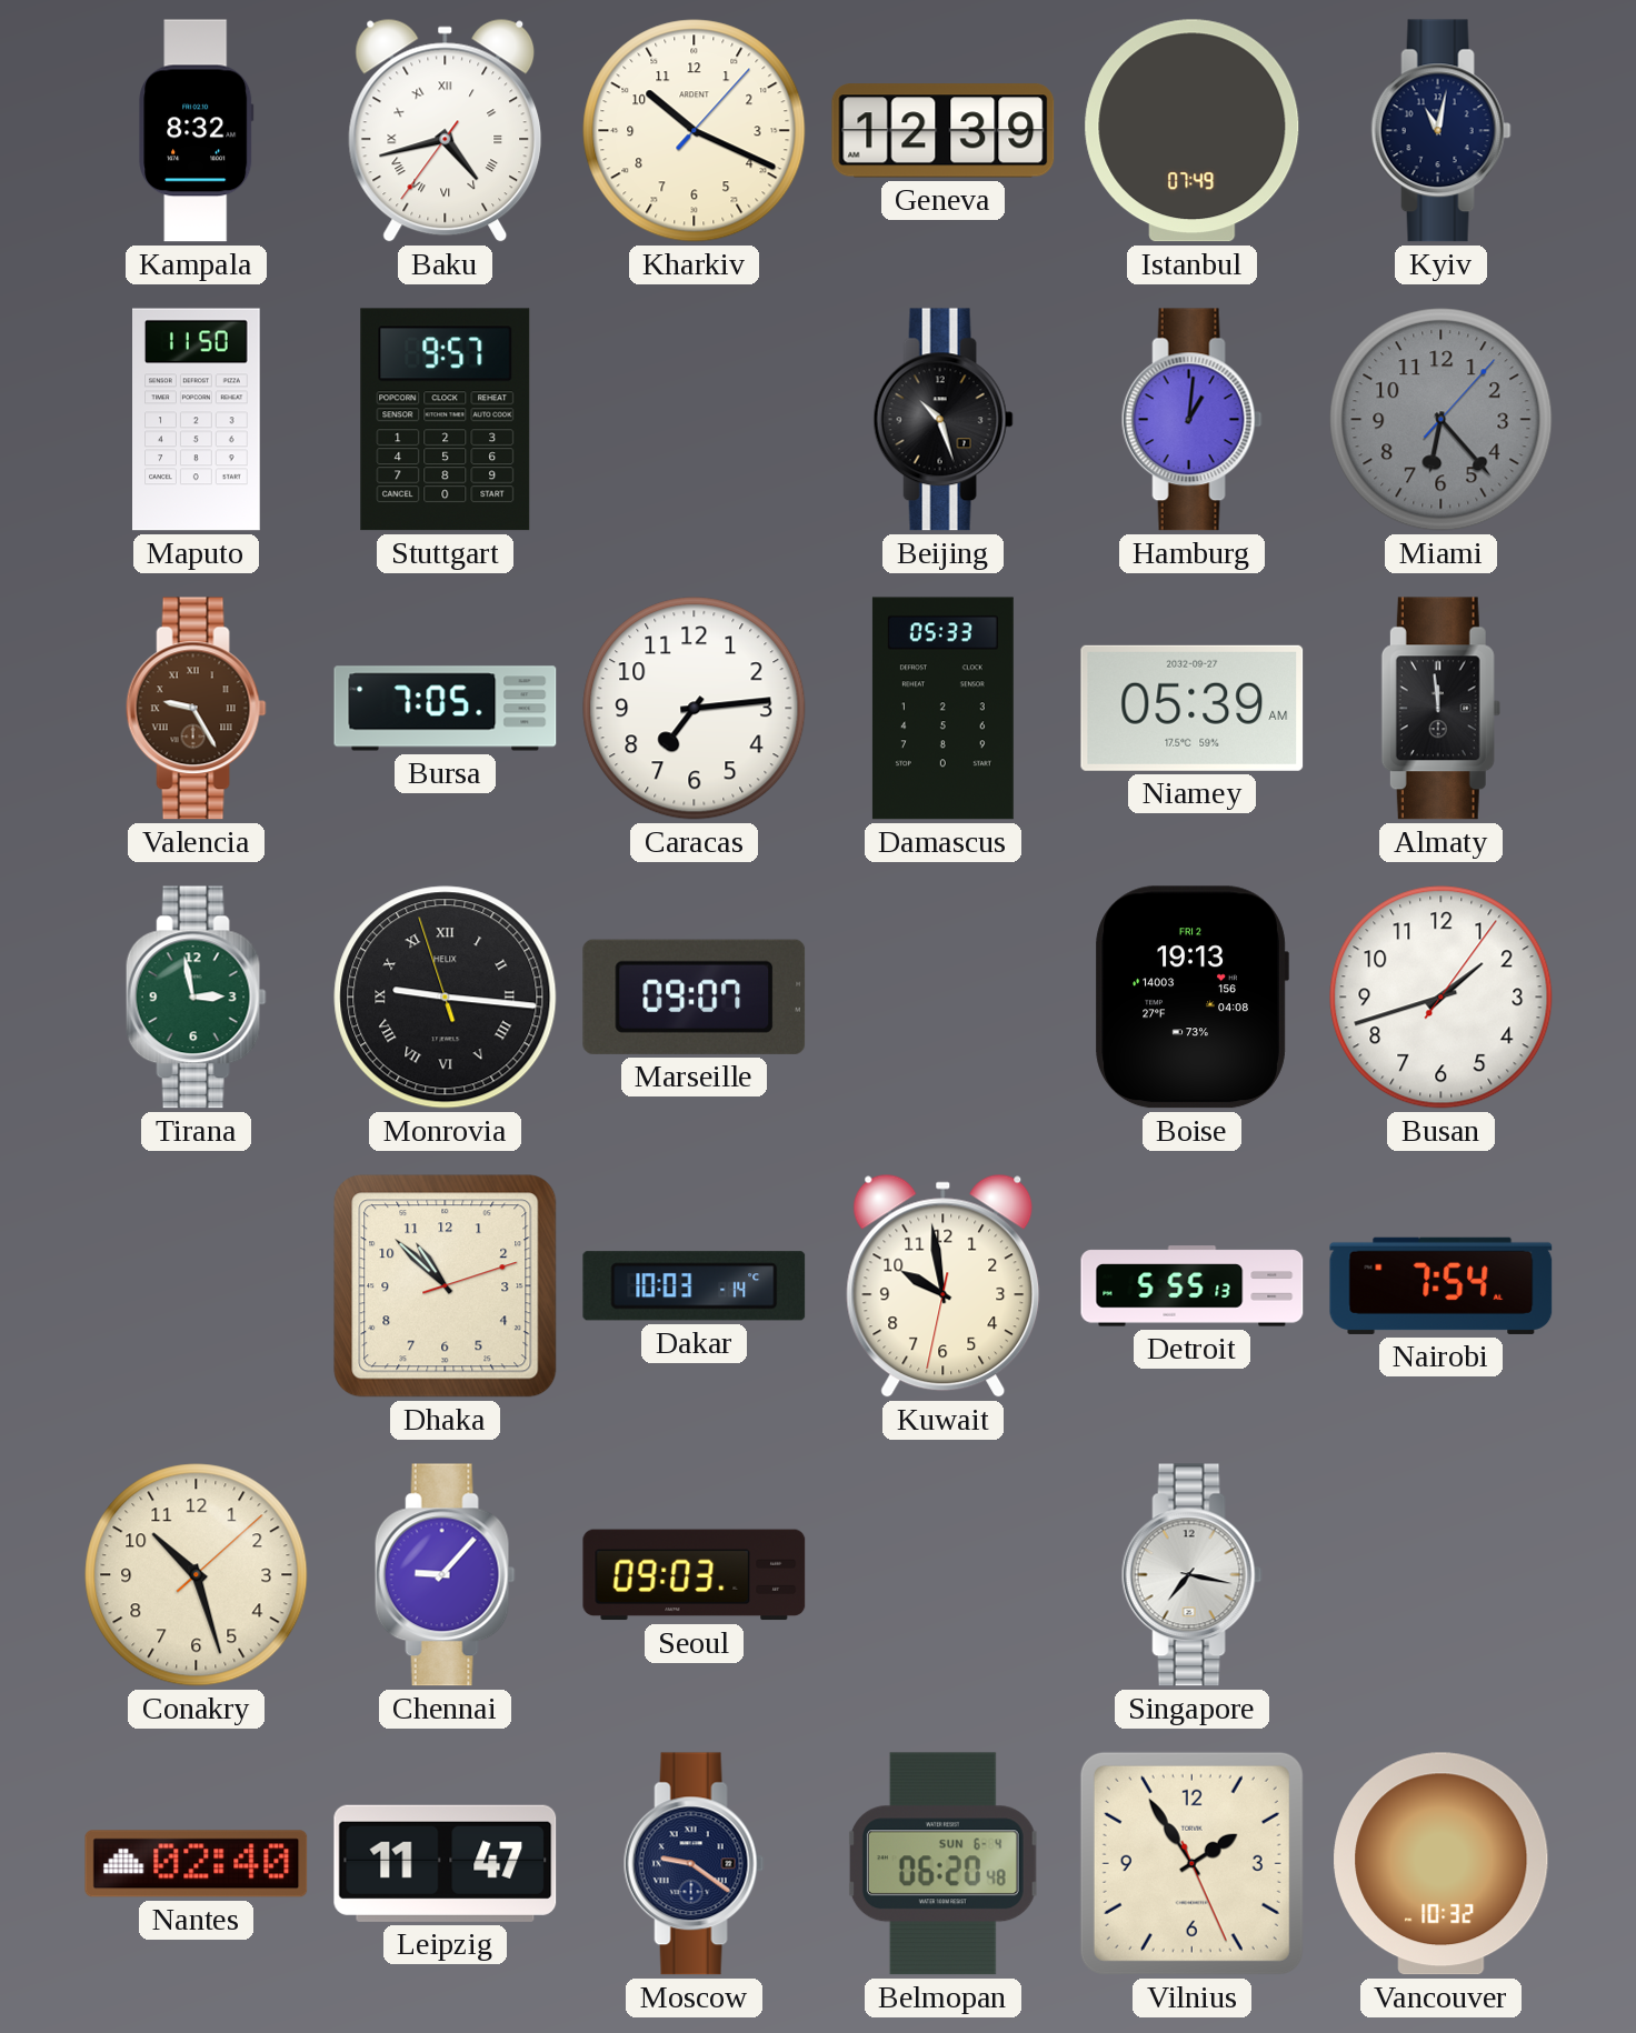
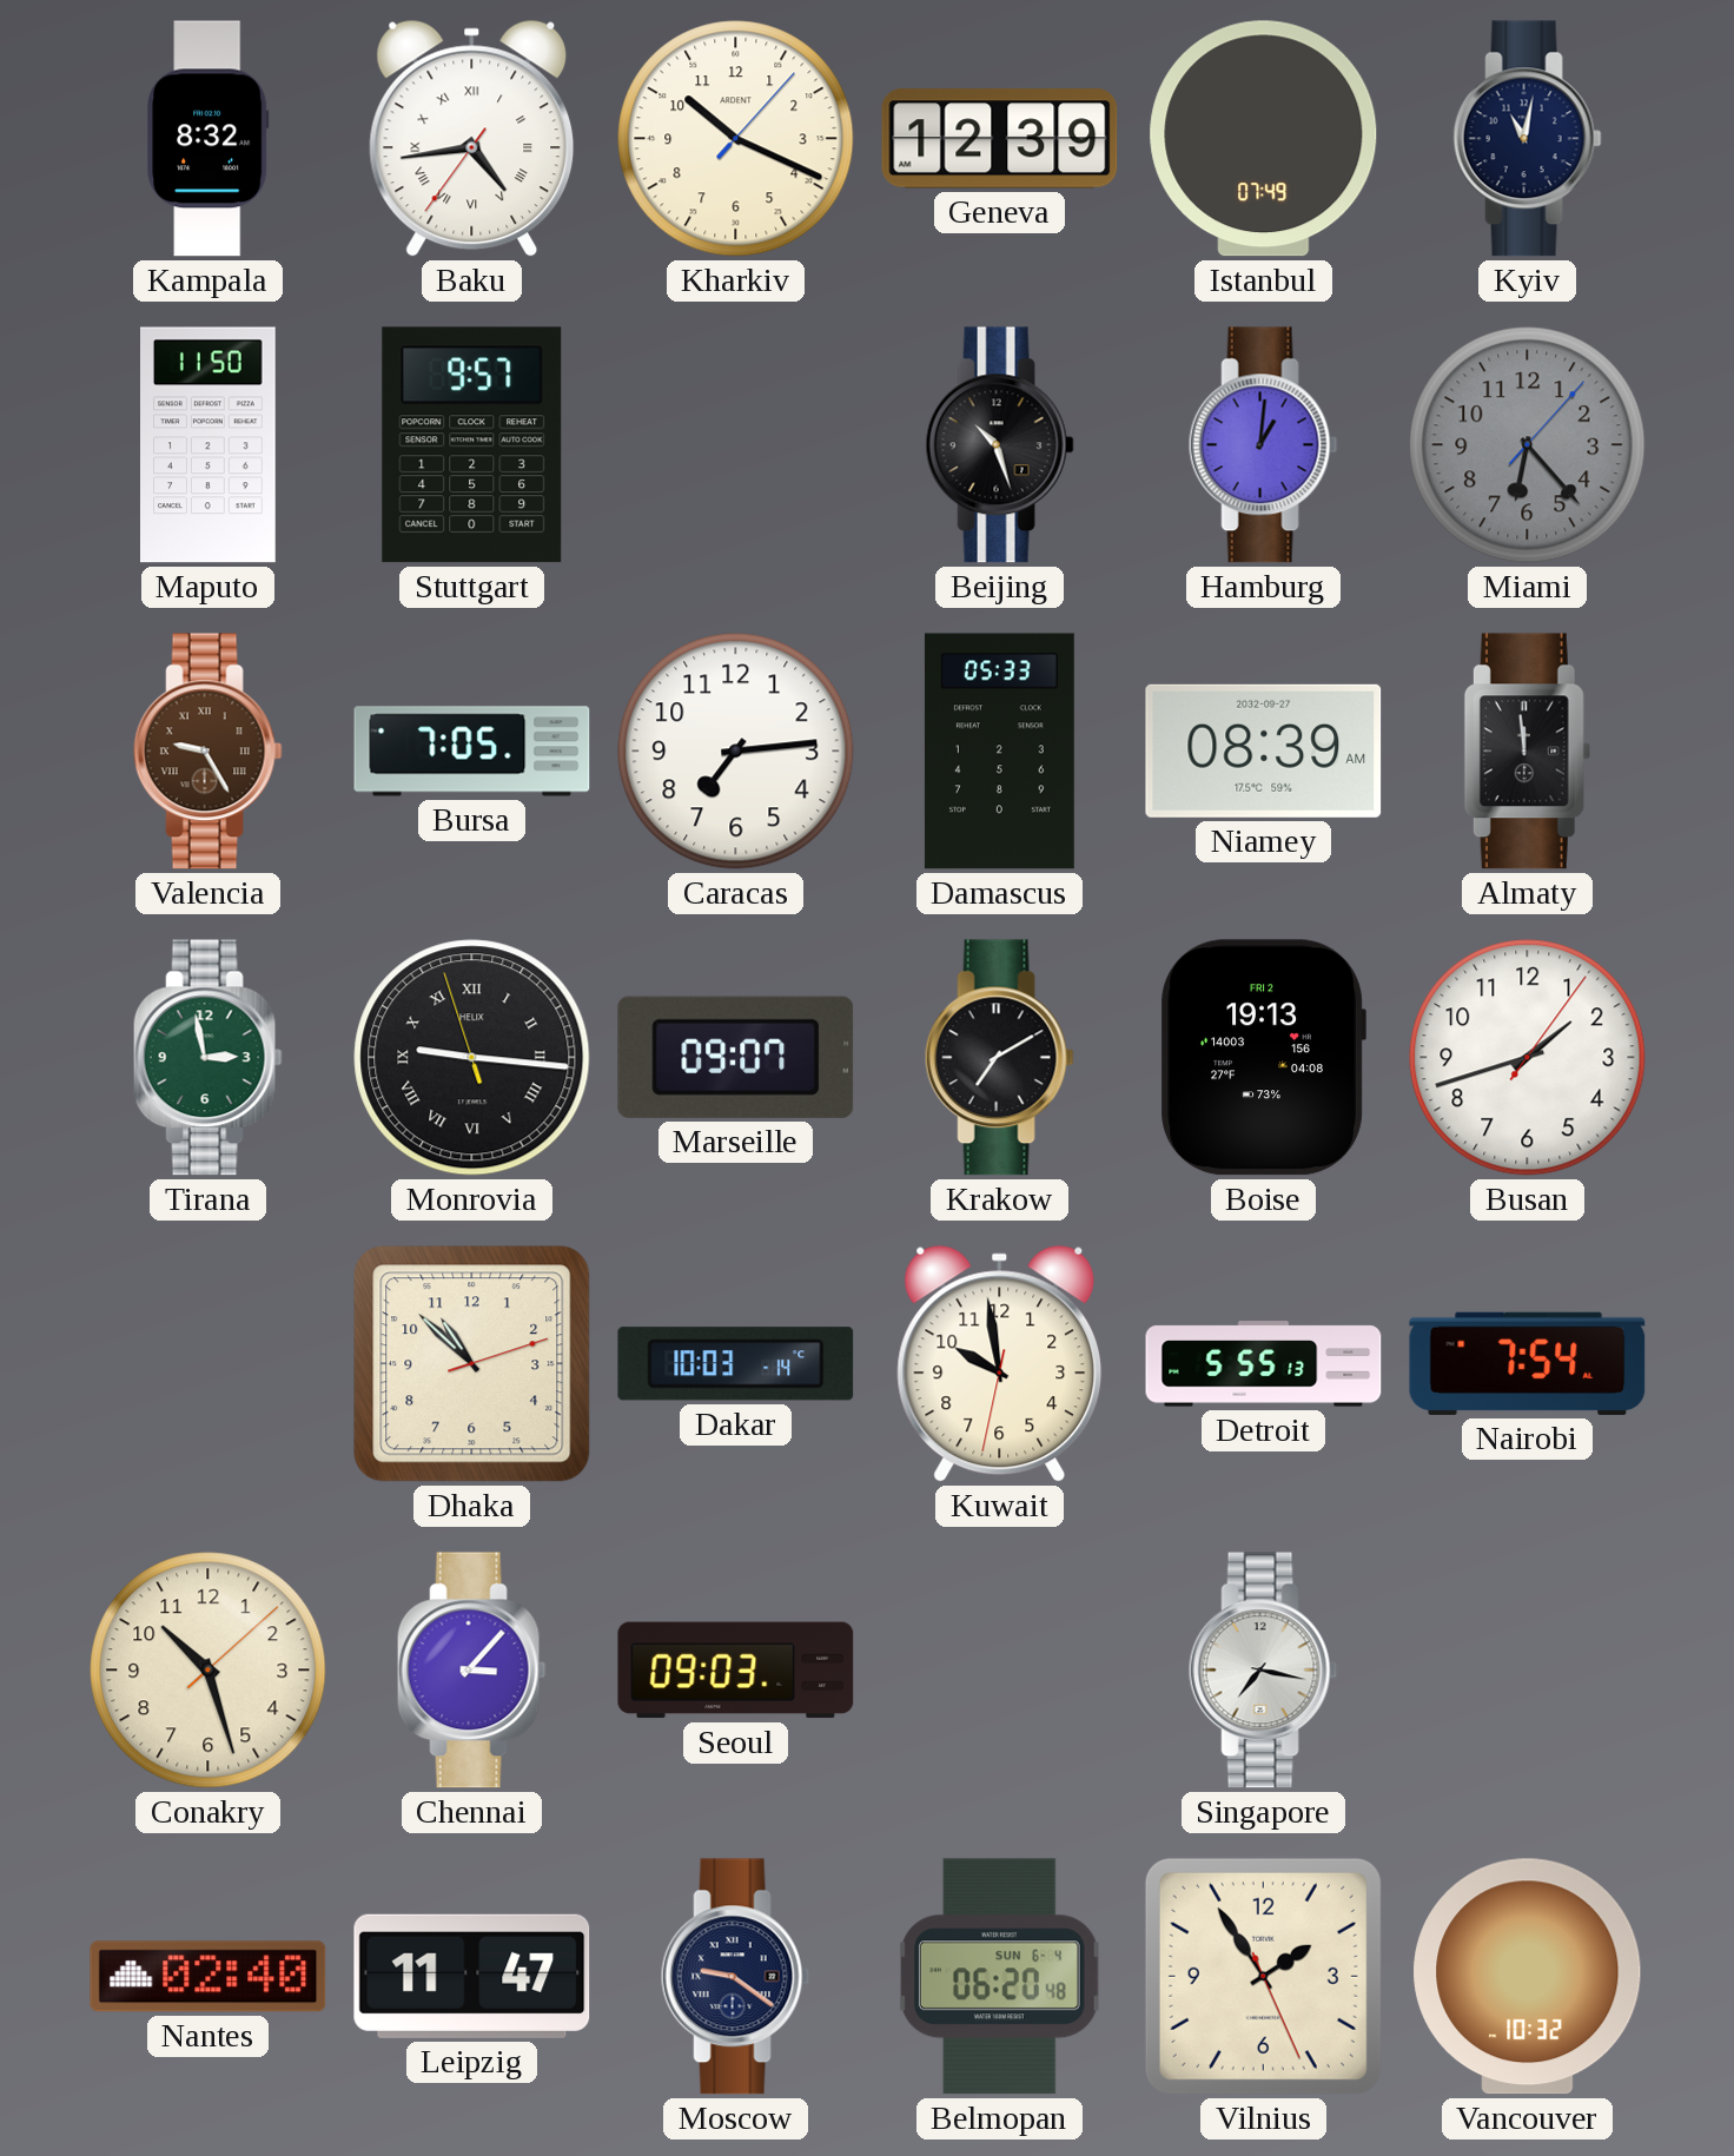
Baku: 4:42 -> 4:43 (472, 138)
Niamey: 05:39 -> 08:39 (1264, 750)
Krakow: none -> 7:10 (999, 1058)
Chennai: 9:07 -> 3:07 (471, 1671)
